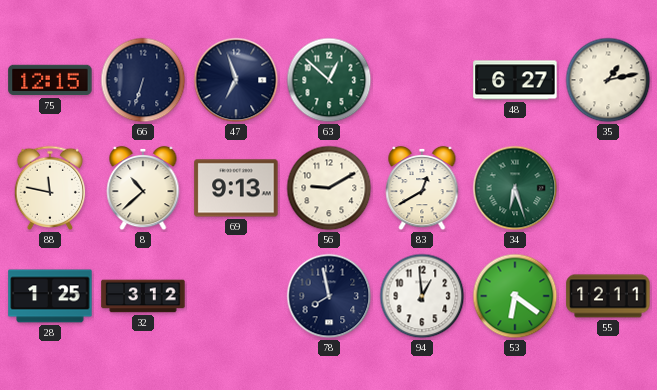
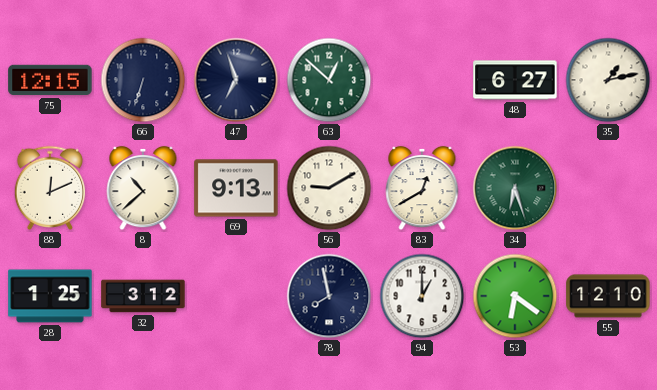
88: 11:47 -> 12:11 (50, 188)
94: 12:59 -> 1:00 (422, 296)
55: 12:11 -> 12:10 (608, 296)
